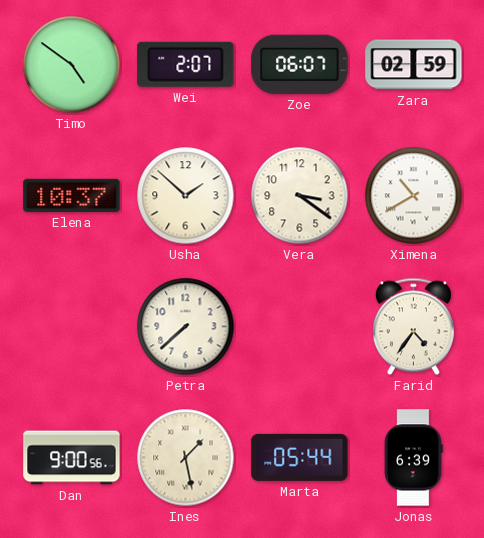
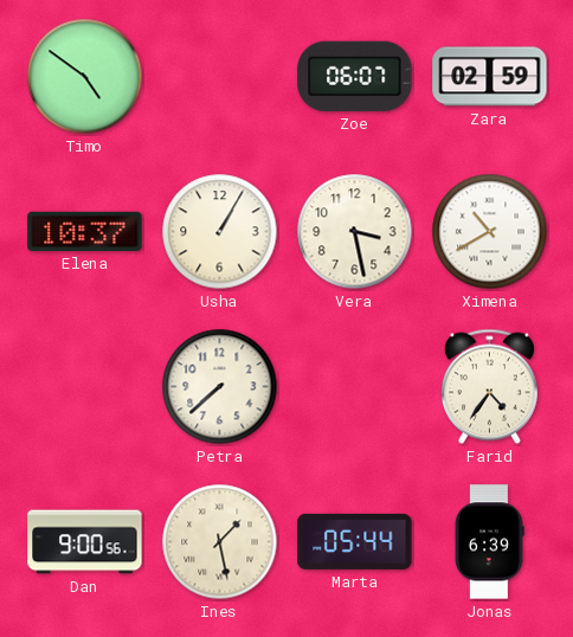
Wei: 2:07 -> none (186, 64)
Usha: 1:52 -> 1:05 (220, 232)
Vera: 3:21 -> 3:28 (355, 232)
